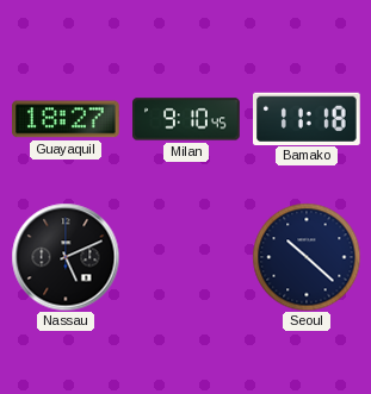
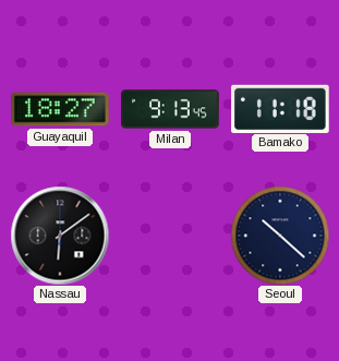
Milan: 9:10 -> 9:13 (170, 109)
Nassau: 5:11 -> 6:09 (60, 236)
